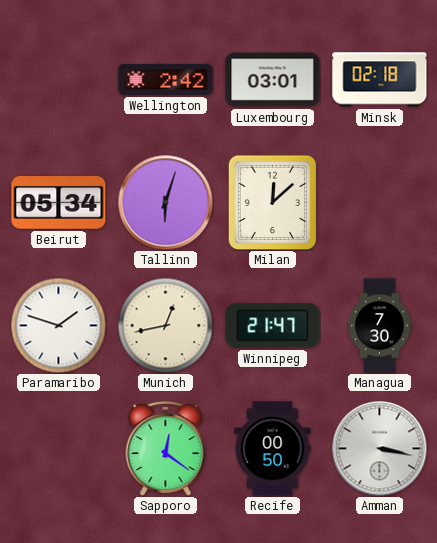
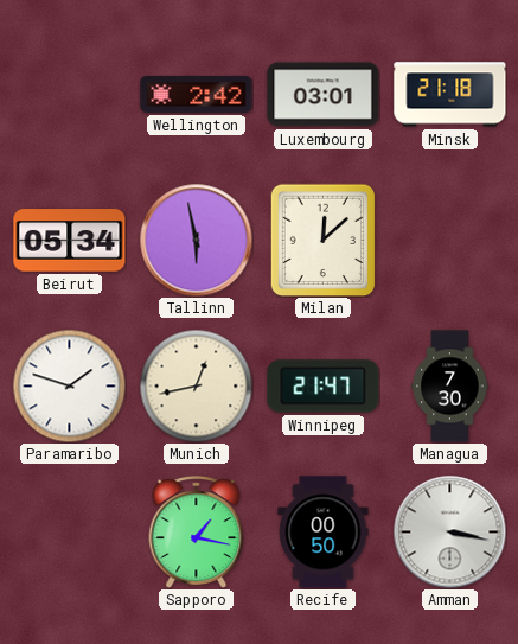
Minsk: 02:18 -> 21:18 (450, 95)
Tallinn: 6:03 -> 5:58 (196, 240)
Sapporo: 12:21 -> 1:17 (197, 531)
